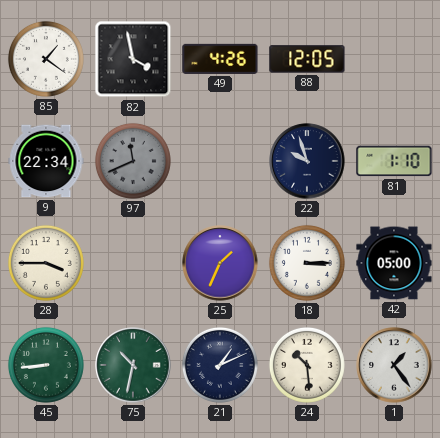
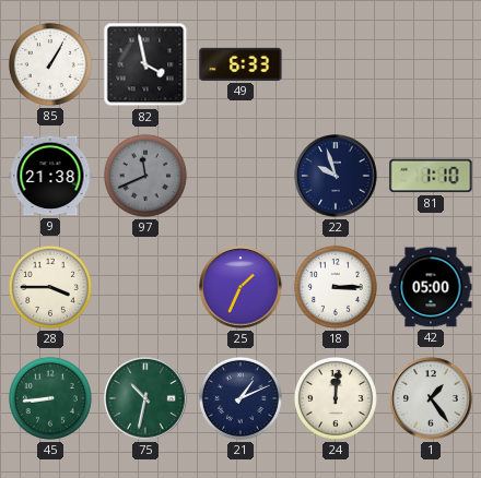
85: 1:21 -> 1:05 (50, 64)
49: 4:26 -> 6:33 (241, 64)
88: 12:05 -> none (307, 59)
9: 22:34 -> 21:38 (50, 176)
24: 10:29 -> 12:01 (336, 398)
